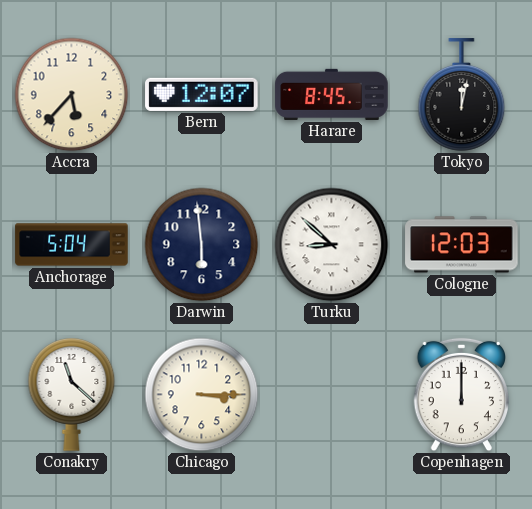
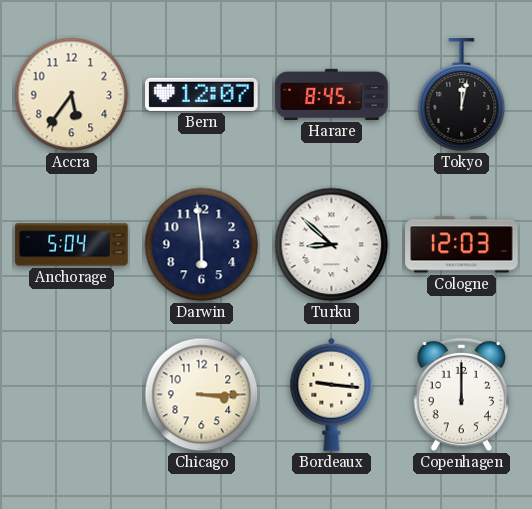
Accra: 5:37 -> 5:36 (72, 95)
Conakry: 11:22 -> none (72, 395)
Bordeaux: none -> 9:16 (332, 394)
